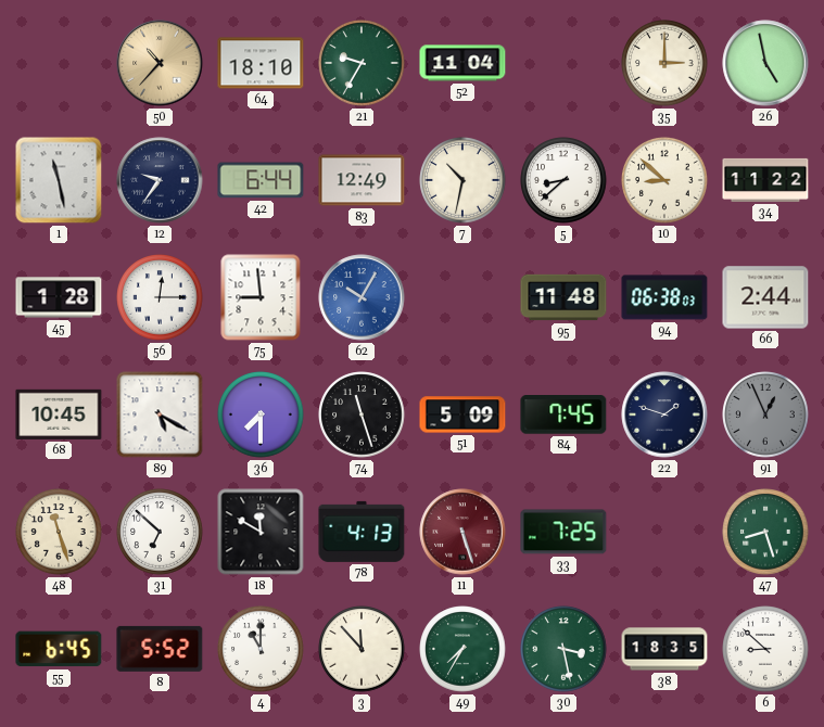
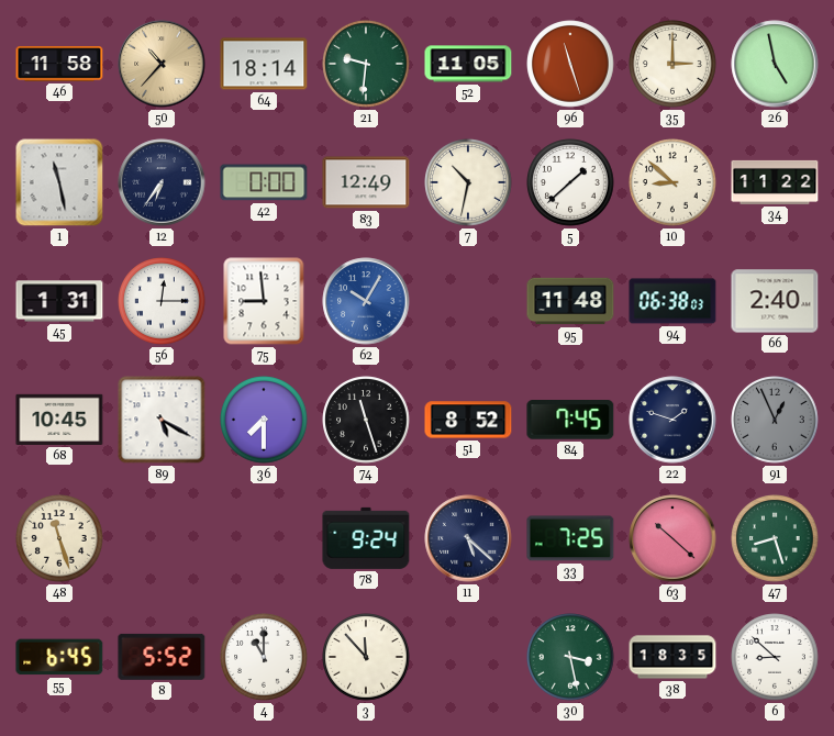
46: none -> 11:58 (59, 64)
64: 18:10 -> 18:14 (264, 64)
21: 9:35 -> 9:31 (366, 64)
52: 11:04 -> 11:05 (468, 64)
96: none -> 11:27 (570, 64)
12: 9:36 -> 6:36 (162, 182)
42: 6:44 -> 0:00 (264, 182)
5: 8:38 -> 1:38 (570, 182)
45: 1:28 -> 1:31 (59, 301)
66: 2:44 -> 2:40 (775, 301)
51: 5:09 -> 8:52 (468, 420)
31: 6:52 -> none (160, 532)
18: 11:50 -> none (261, 532)
78: 4:13 -> 9:24 (366, 538)
11: 5:27 -> 5:22 (468, 538)
11 dial: burgundy -> navy (468, 538)
63: none -> 10:22 (672, 538)
49: 7:35 -> none (462, 649)
